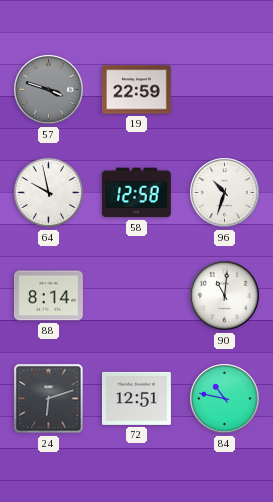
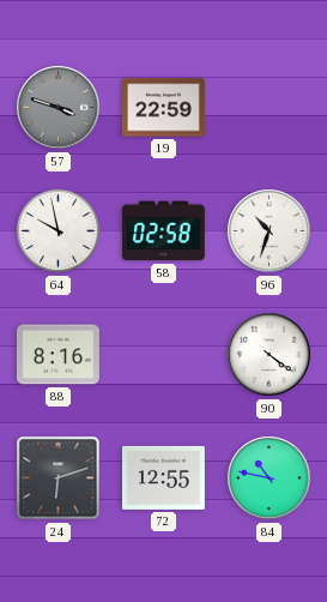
58: 12:58 -> 02:58 (163, 231)
88: 8:14 -> 8:16 (57, 355)
90: 11:01 -> 4:21 (270, 355)
72: 12:51 -> 12:55 (163, 477)
